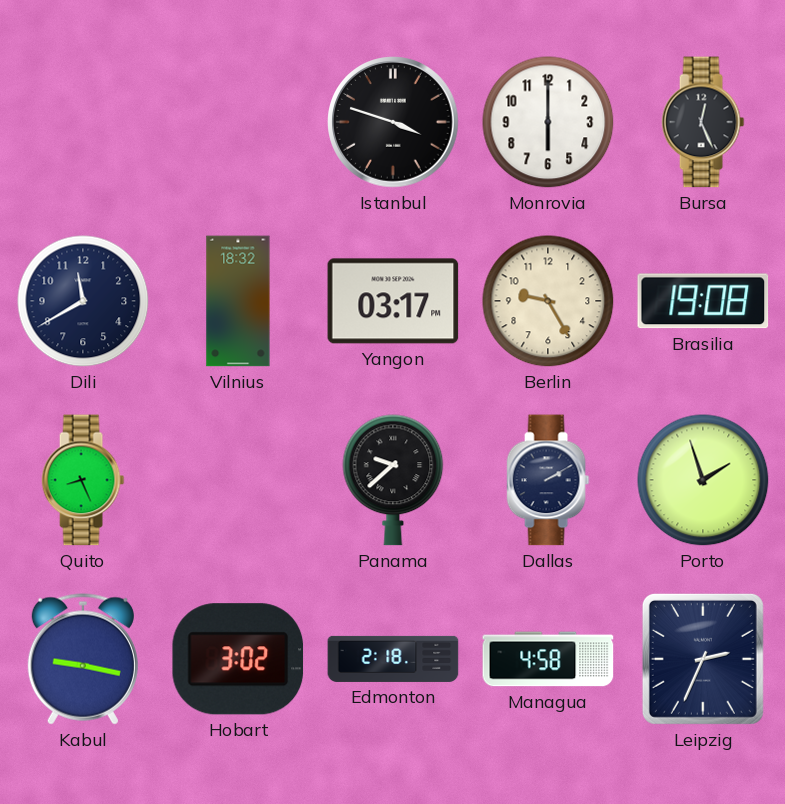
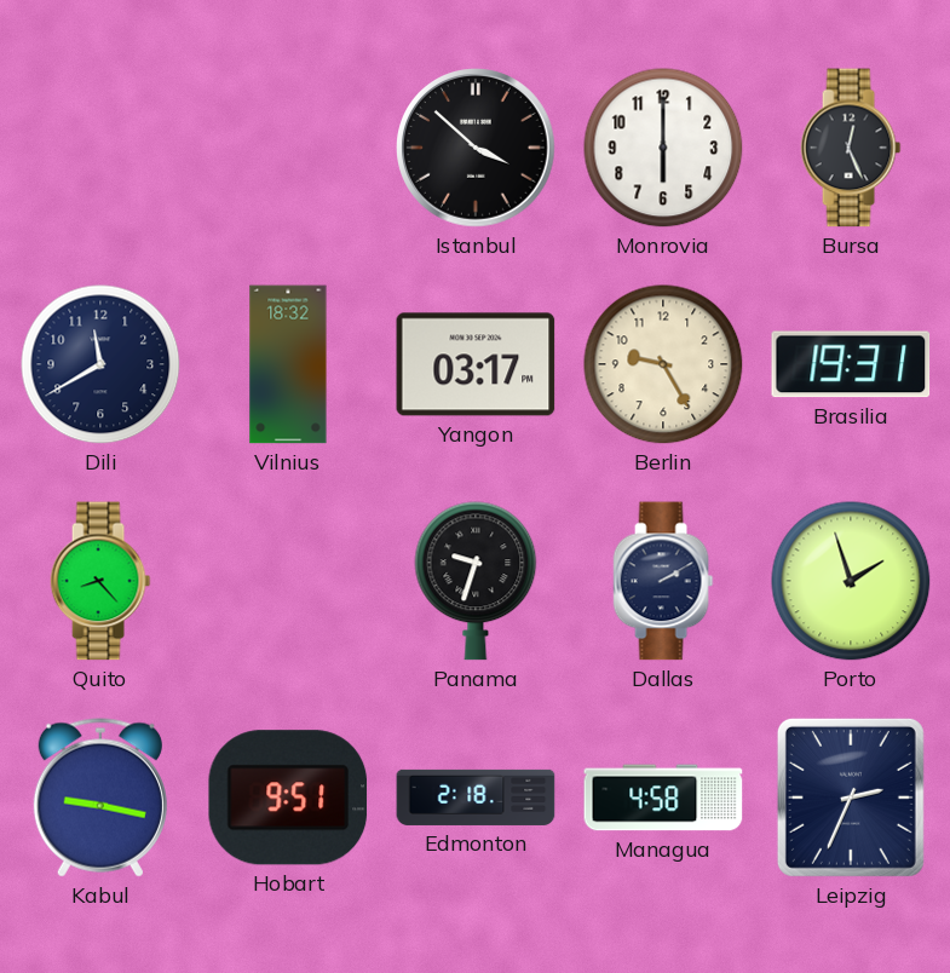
Istanbul: 3:48 -> 3:52 (476, 148)
Brasilia: 19:08 -> 19:31 (851, 364)
Quito: 8:26 -> 8:23 (100, 581)
Panama: 9:38 -> 9:33 (476, 581)
Hobart: 3:02 -> 9:51 (288, 798)
